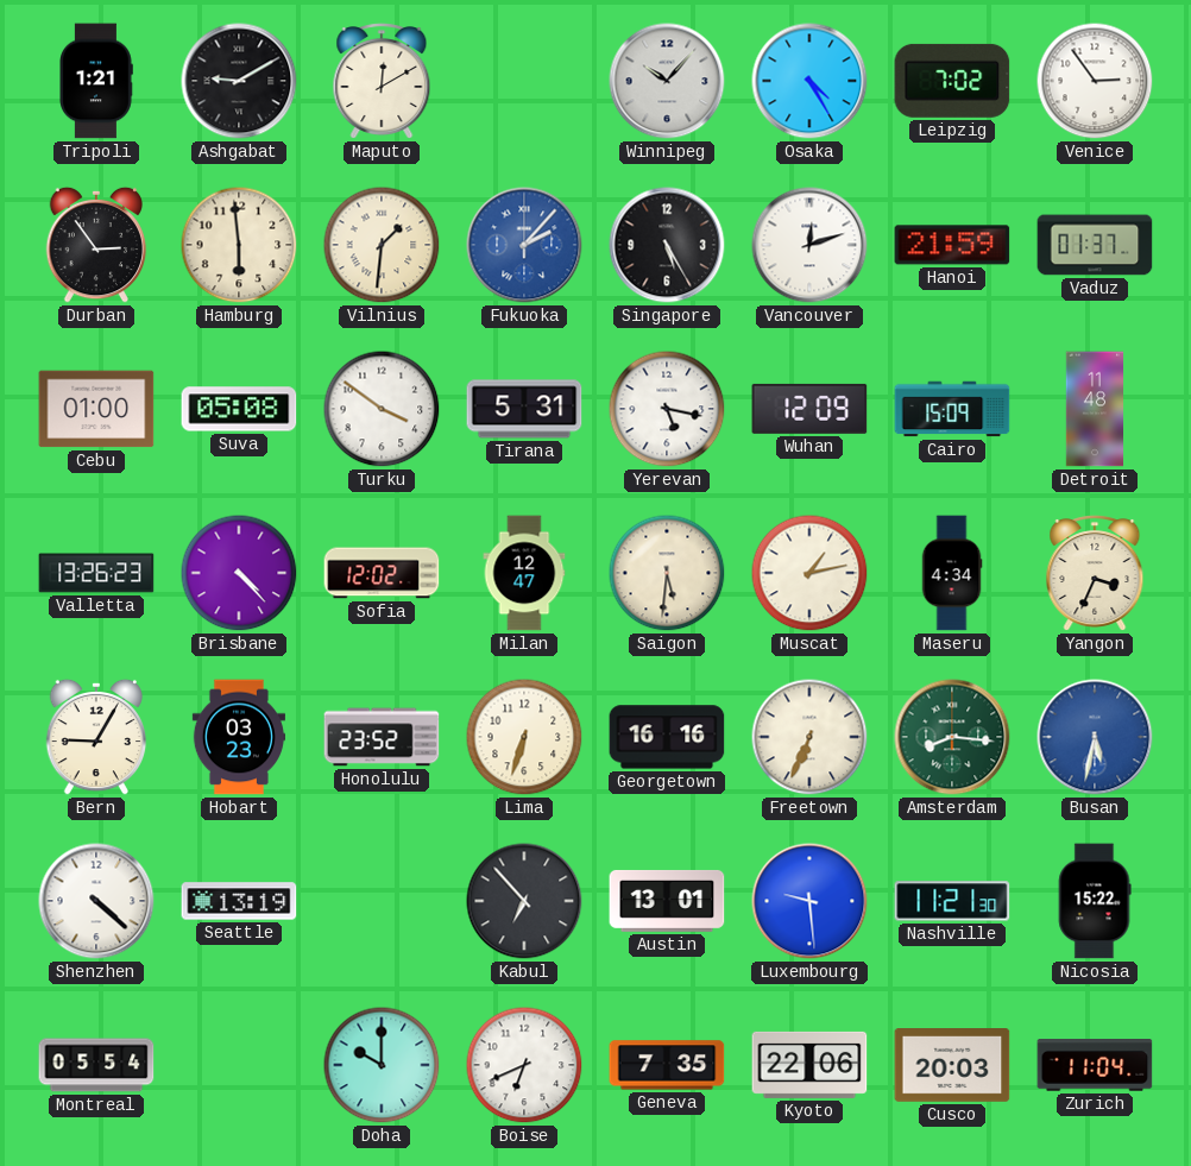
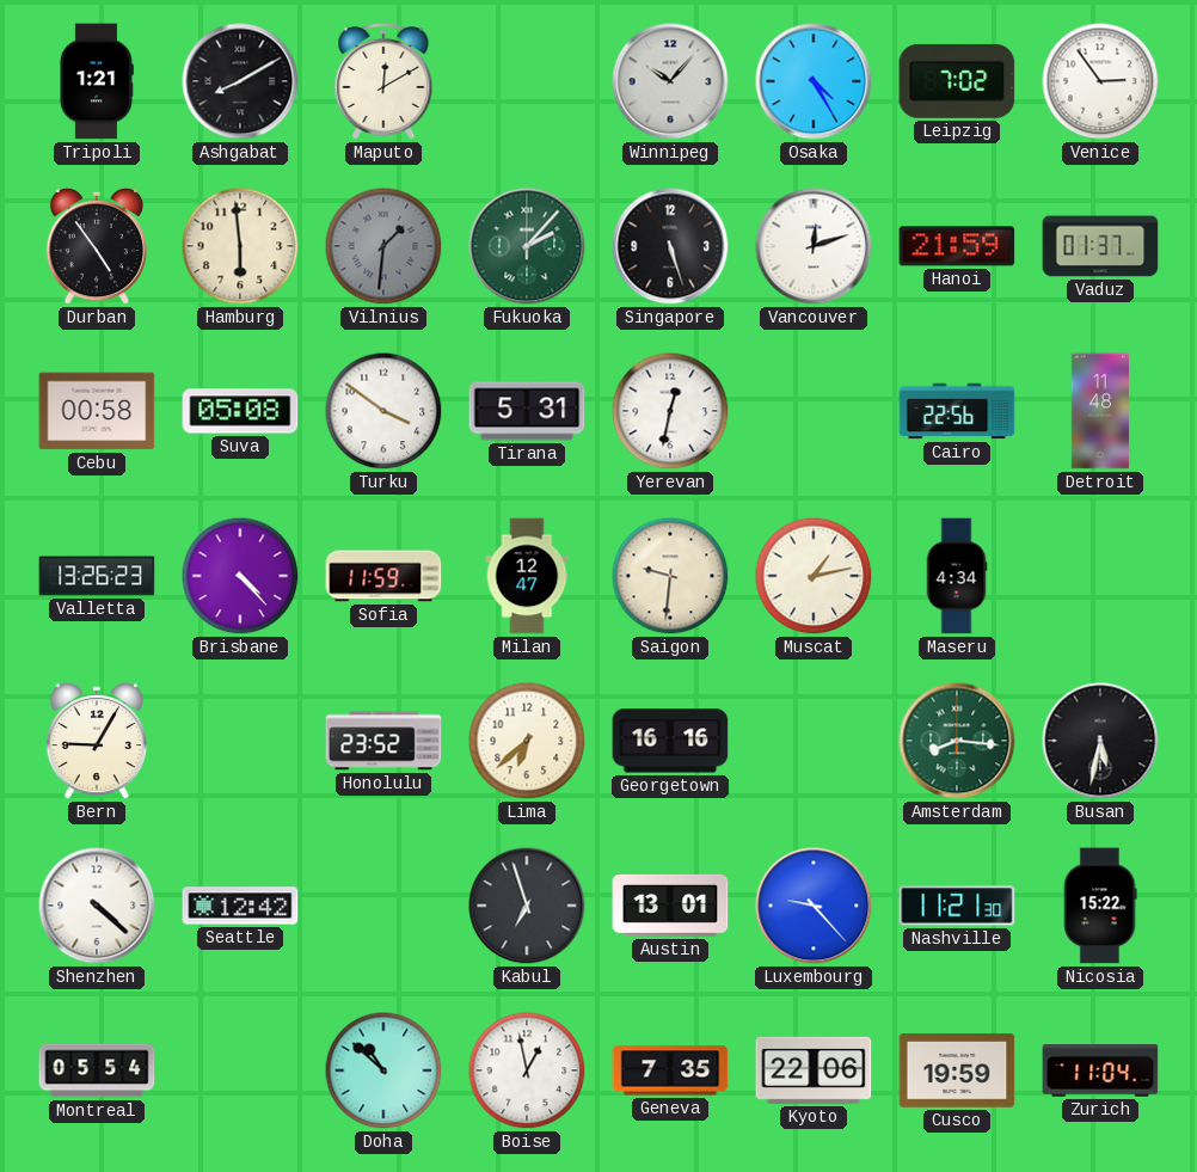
Ashgabat: 9:10 -> 8:10 (240, 81)
Durban: 2:54 -> 4:54 (97, 246)
Vilnius dial: cream -> grey (383, 246)
Fukuoka dial: blue -> green (527, 246)
Singapore: 5:25 -> 5:27 (670, 246)
Cebu: 01:00 -> 00:58 (97, 411)
Yerevan: 5:17 -> 12:32 (670, 411)
Wuhan: 12:09 -> none (809, 409)
Cairo: 15:09 -> 22:56 (957, 411)
Sofia: 12:02 -> 11:59 (383, 576)
Saigon: 5:31 -> 9:31 (670, 576)
Yangon: 3:34 -> none (1095, 574)
Hobart: 03:23 -> none (239, 737)
Lima: 6:33 -> 6:38 (527, 741)
Freetown: 6:34 -> none (809, 737)
Busan dial: blue -> black (1100, 741)
Seattle: 13:19 -> 12:42 (240, 906)
Kabul: 6:53 -> 6:57 (527, 906)
Luxembourg: 9:29 -> 9:23 (814, 906)
Doha: 10:00 -> 10:52 (383, 1070)
Boise: 6:41 -> 12:58 (527, 1070)
Cusco: 20:03 -> 19:59 (957, 1072)
